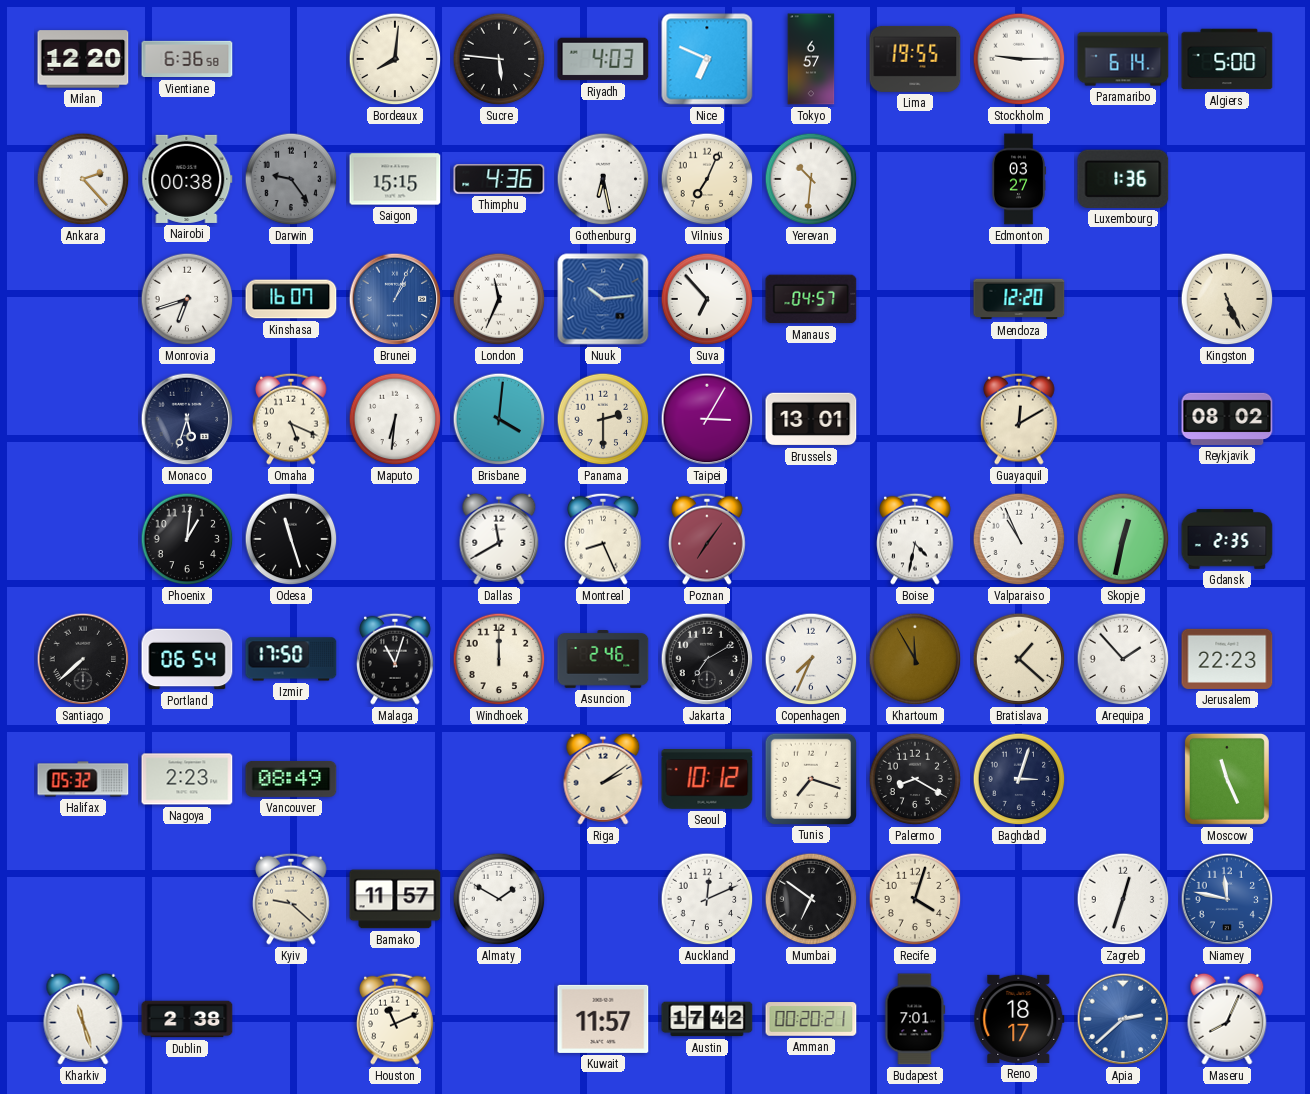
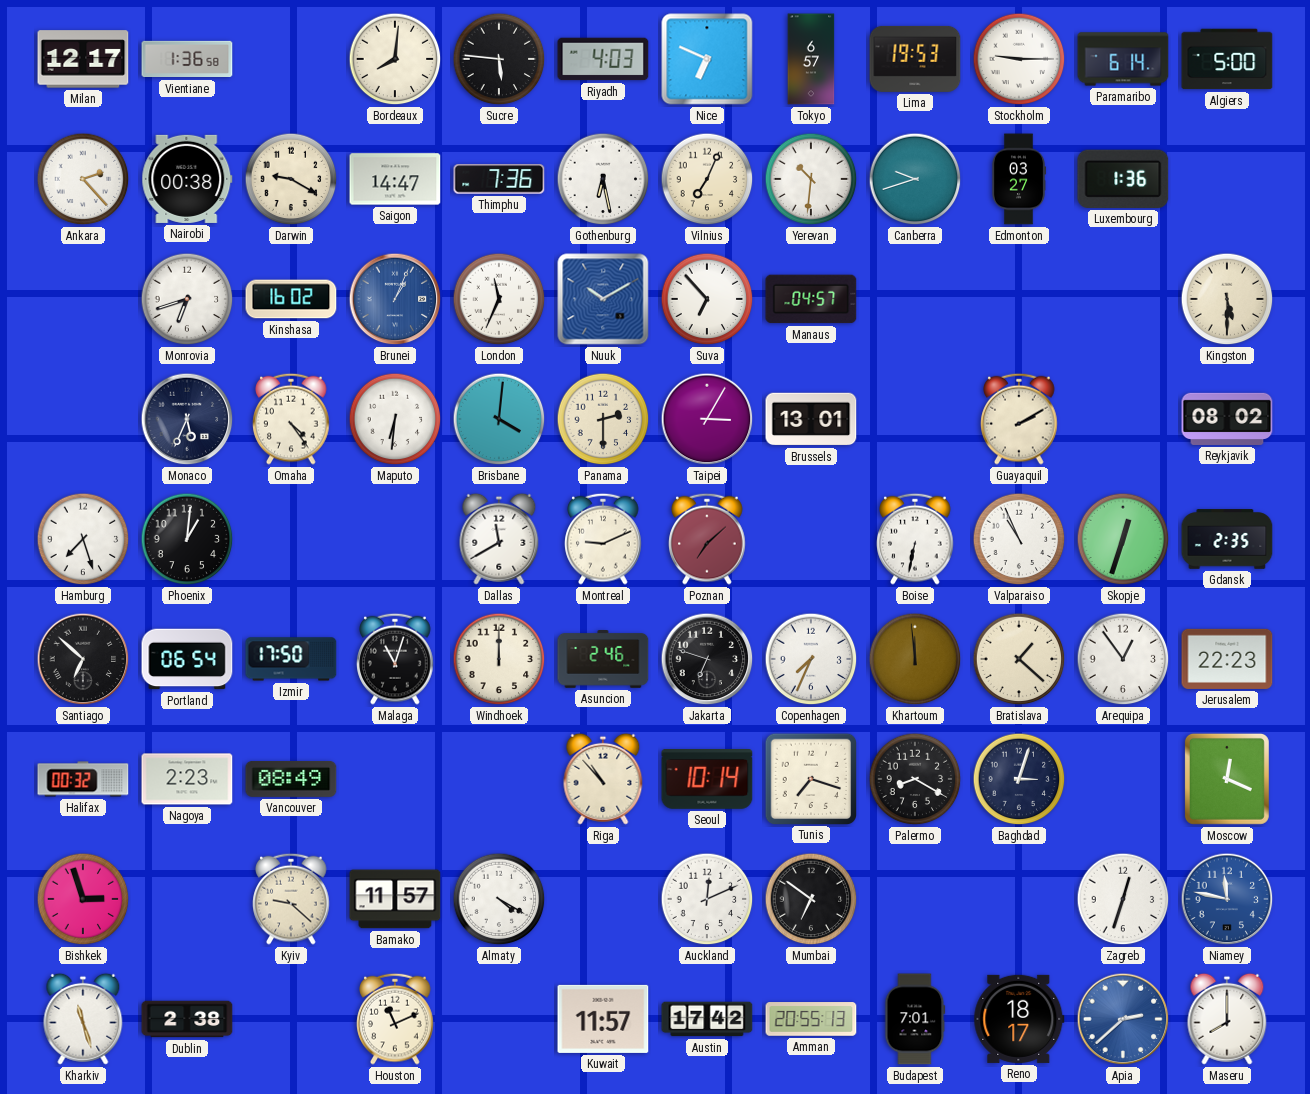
Milan: 12:20 -> 12:17 (83, 59)
Vientiane: 6:36 -> 1:36 (187, 59)
Lima: 19:55 -> 19:53 (915, 59)
Darwin: 9:24 -> 9:20 (291, 179)
Darwin dial: grey -> cream (291, 179)
Saigon: 15:15 -> 14:47 (395, 179)
Thimphu: 4:36 -> 7:36 (499, 179)
Canberra: none -> 9:42 (915, 179)
Kinshasa: 16:07 -> 16:02 (291, 299)
Nuuk: 10:14 -> 10:10 (603, 299)
Mendoza: 12:20 -> none (1019, 299)
Kingston: 5:26 -> 5:30 (1227, 299)
Monaco: 5:33 -> 5:34 (187, 419)
Omaha: 5:19 -> 4:24 (291, 419)
Guayaquil: 12:10 -> 2:10 (1019, 419)
Hamburg: none -> 7:27 (83, 539)
Odesa: 11:27 -> none (291, 539)
Montreal: 8:26 -> 9:11 (603, 539)
Poznan: 7:06 -> 7:08 (707, 539)
Boise: 4:32 -> 6:32 (915, 539)
Skopje: 12:32 -> 12:33 (1123, 539)
Santiago: 7:38 -> 6:52 (83, 659)
Jakarta: 7:10 -> 6:48 (707, 659)
Khartoum: 11:55 -> 11:59 (915, 659)
Arequipa: 1:53 -> 12:54 (1123, 659)
Halifax: 05:32 -> 00:32 (83, 779)
Riga: 2:09 -> 10:53 (603, 779)
Seoul: 10:12 -> 10:14 (707, 779)
Moscow: 11:26 -> 12:19 (1227, 779)
Bishkek: none -> 2:57 (83, 899)
Almaty: 1:50 -> 4:20 (499, 899)
Recife: 4:03 -> none (915, 899)
Amman: 00:20 -> 20:55 (811, 1019)
Maseru: 8:04 -> 8:00 (1227, 1019)
